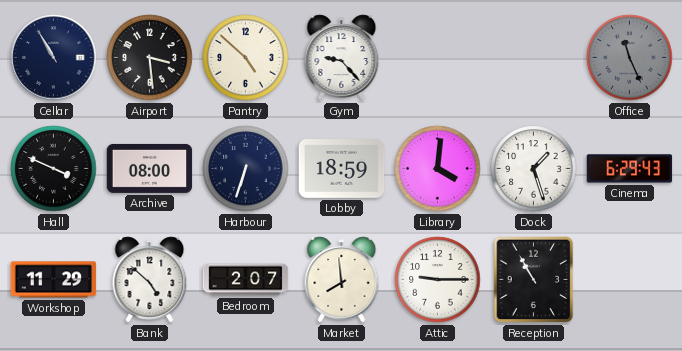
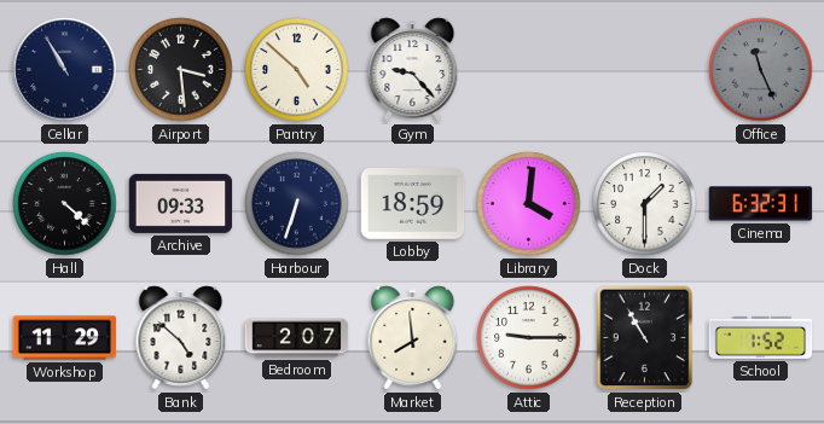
Hall: 3:49 -> 4:22 (65, 204)
Archive: 08:00 -> 09:33 (181, 203)
Dock: 1:27 -> 1:30 (645, 204)
Cinema: 6:29 -> 6:32 (761, 204)
School: none -> 1:52 (761, 337)
